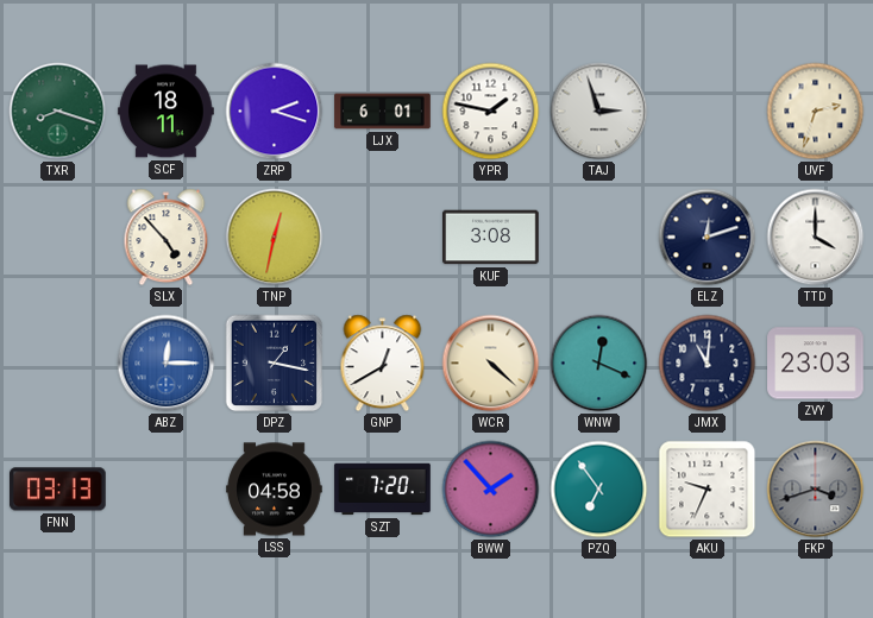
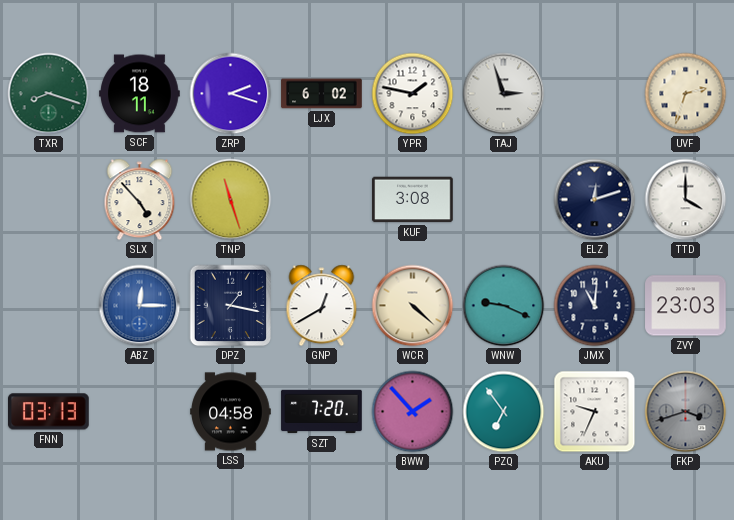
LJX: 6:01 -> 6:02 (322, 94)
TNP: 12:32 -> 11:27 (231, 200)
WNW: 12:19 -> 9:19 (504, 306)
